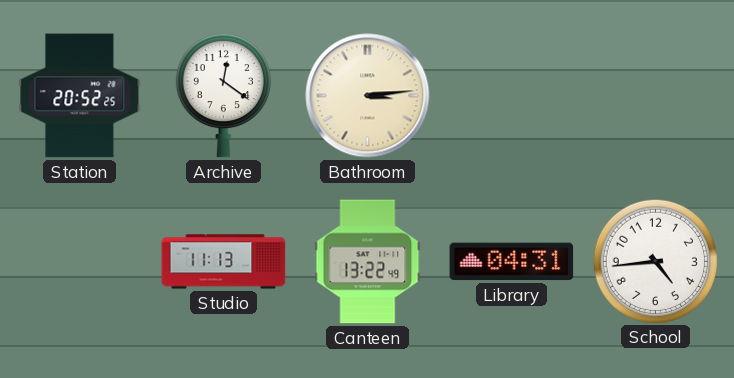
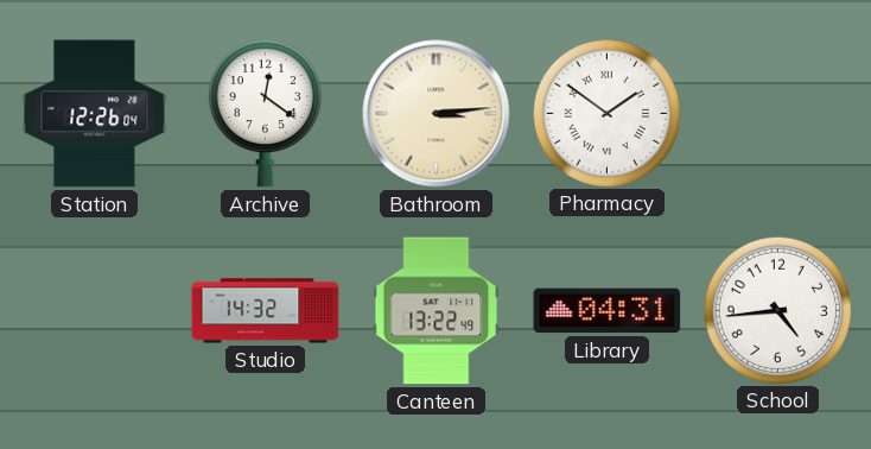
Station: 20:52 -> 12:26 (95, 114)
Pharmacy: none -> 1:51 (606, 113)
Studio: 11:13 -> 14:32 (266, 311)
